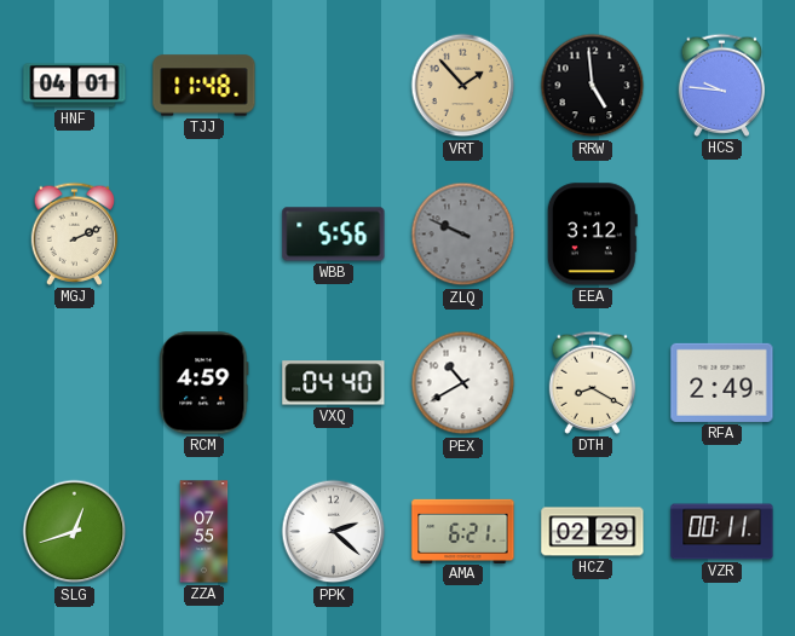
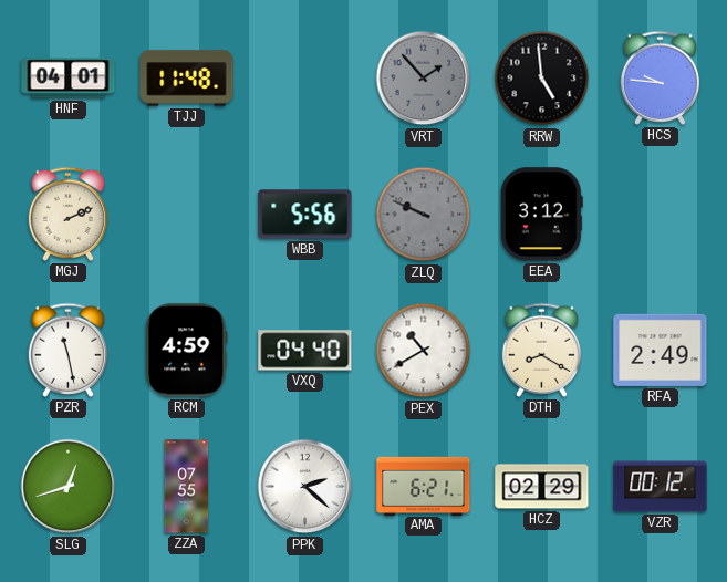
VRT dial: champagne -> grey (424, 79)
PZR: none -> 11:28 (69, 350)
VZR: 00:11 -> 00:12 (661, 487)
